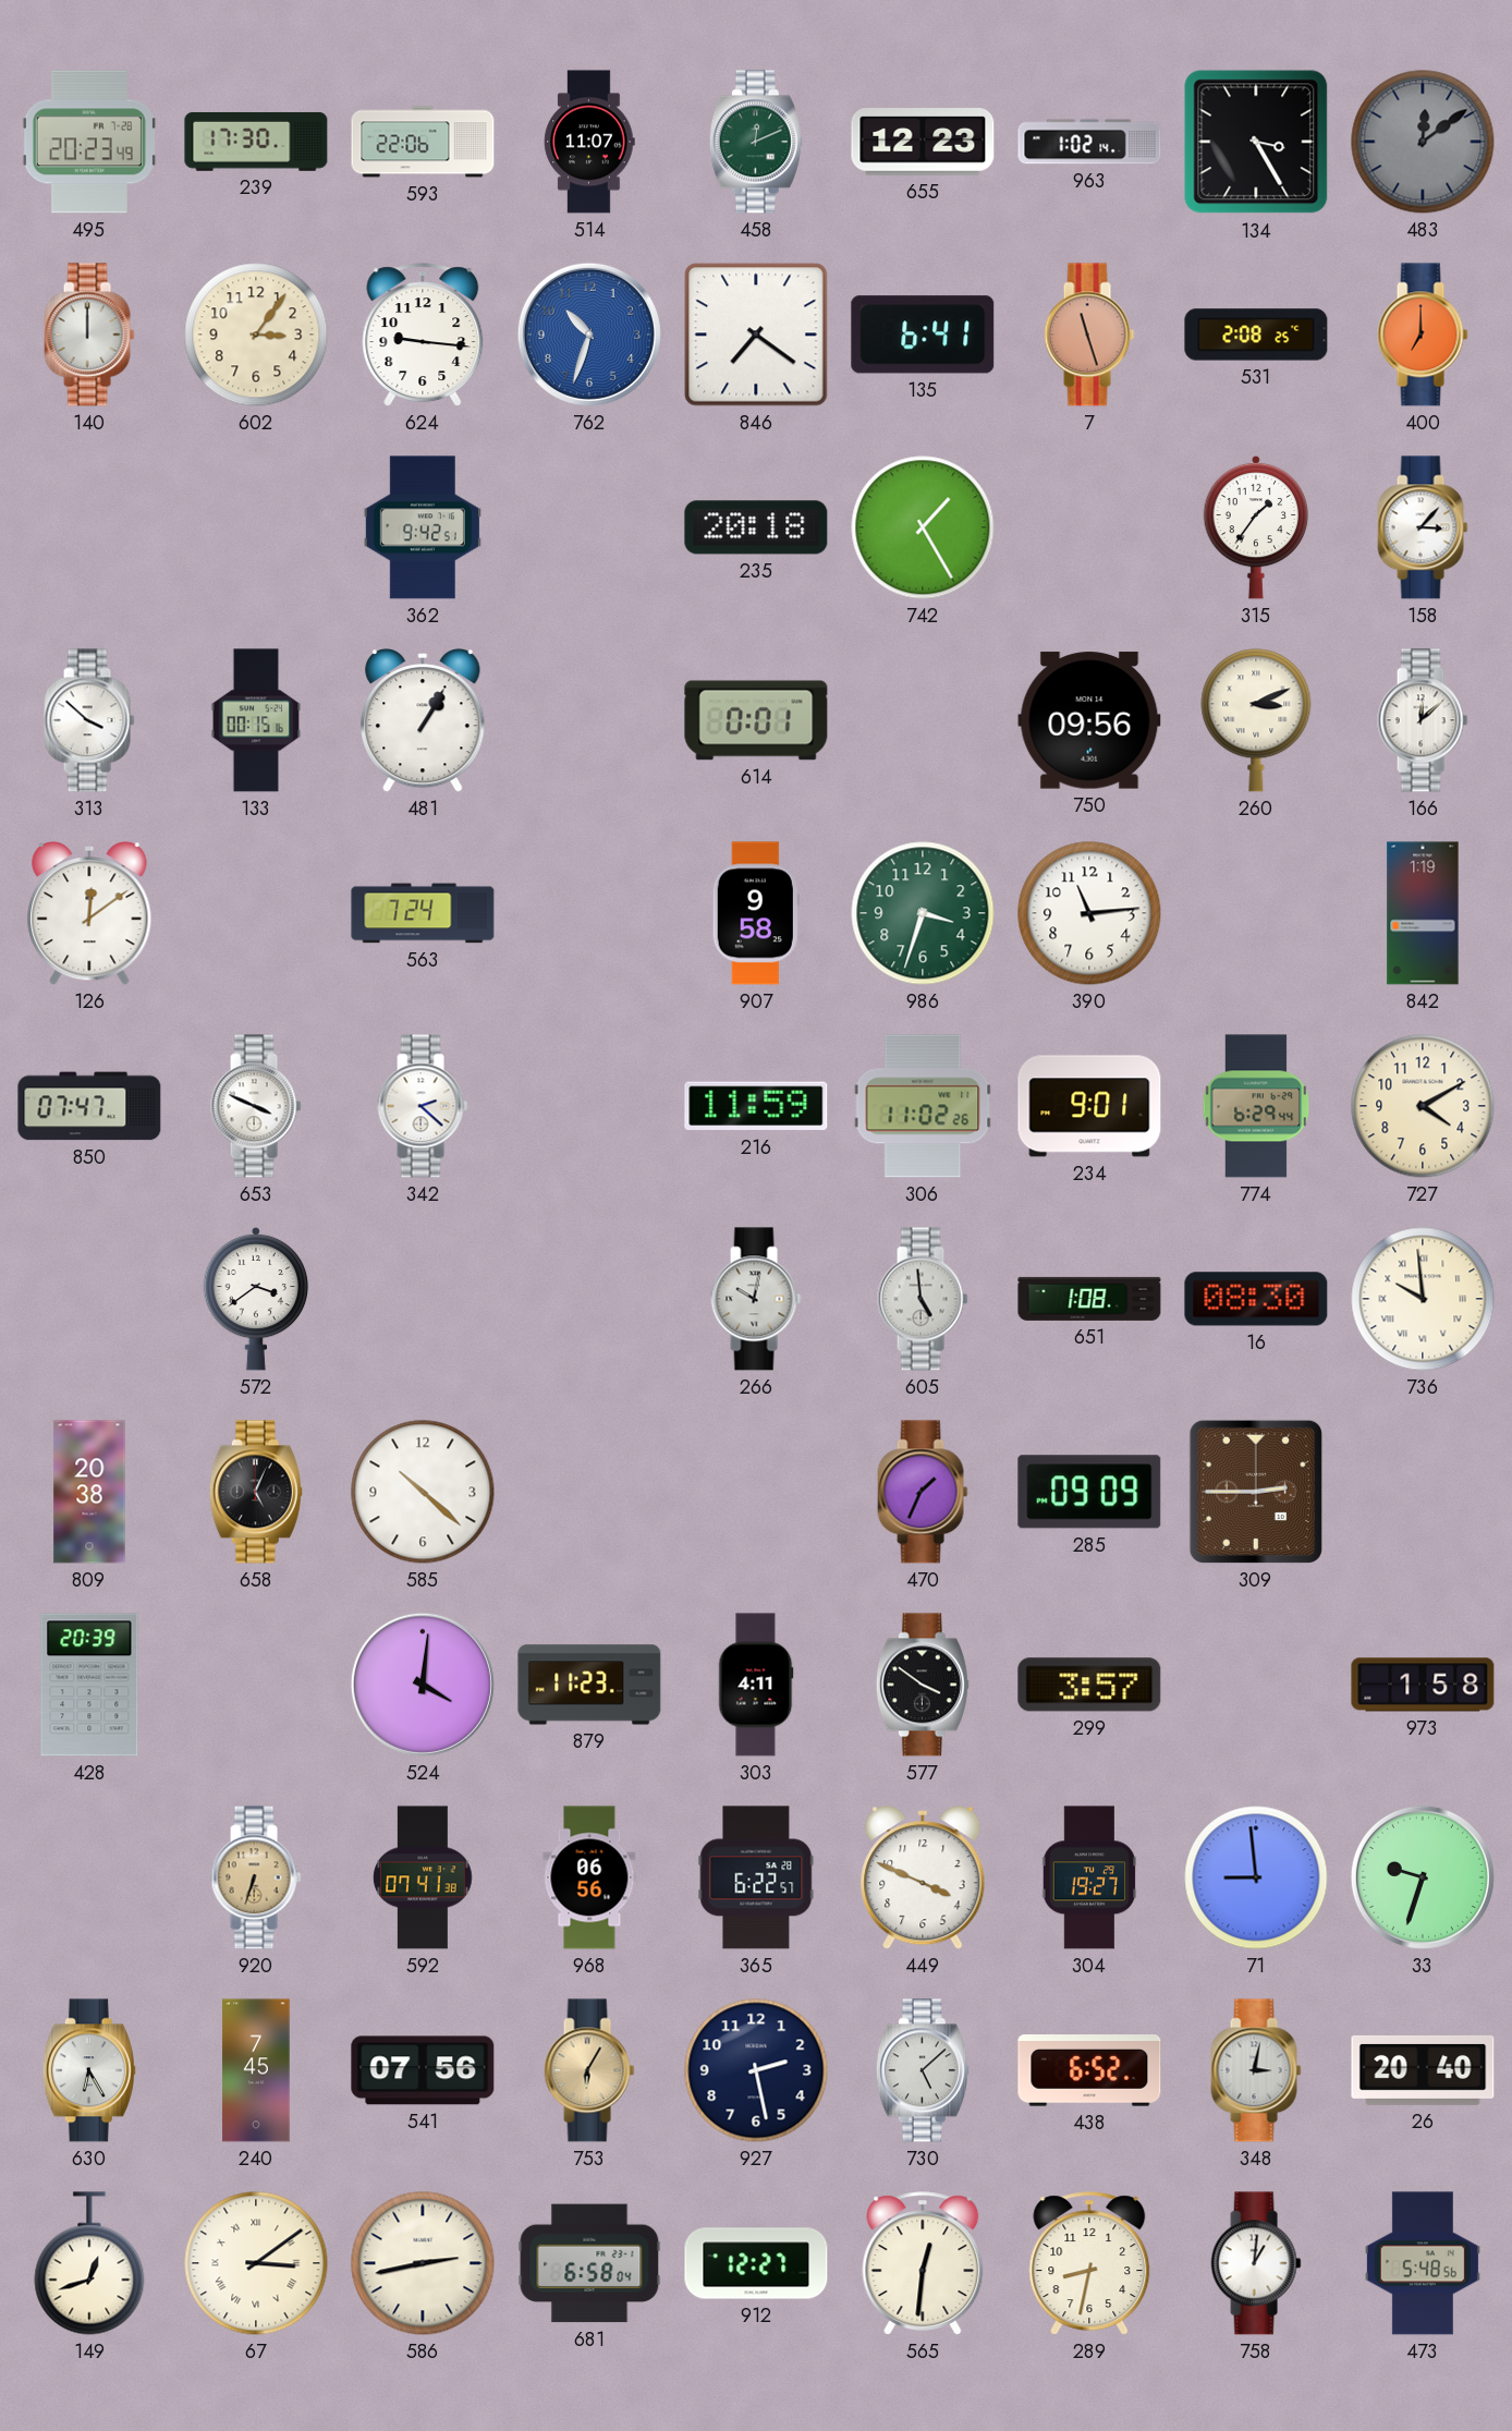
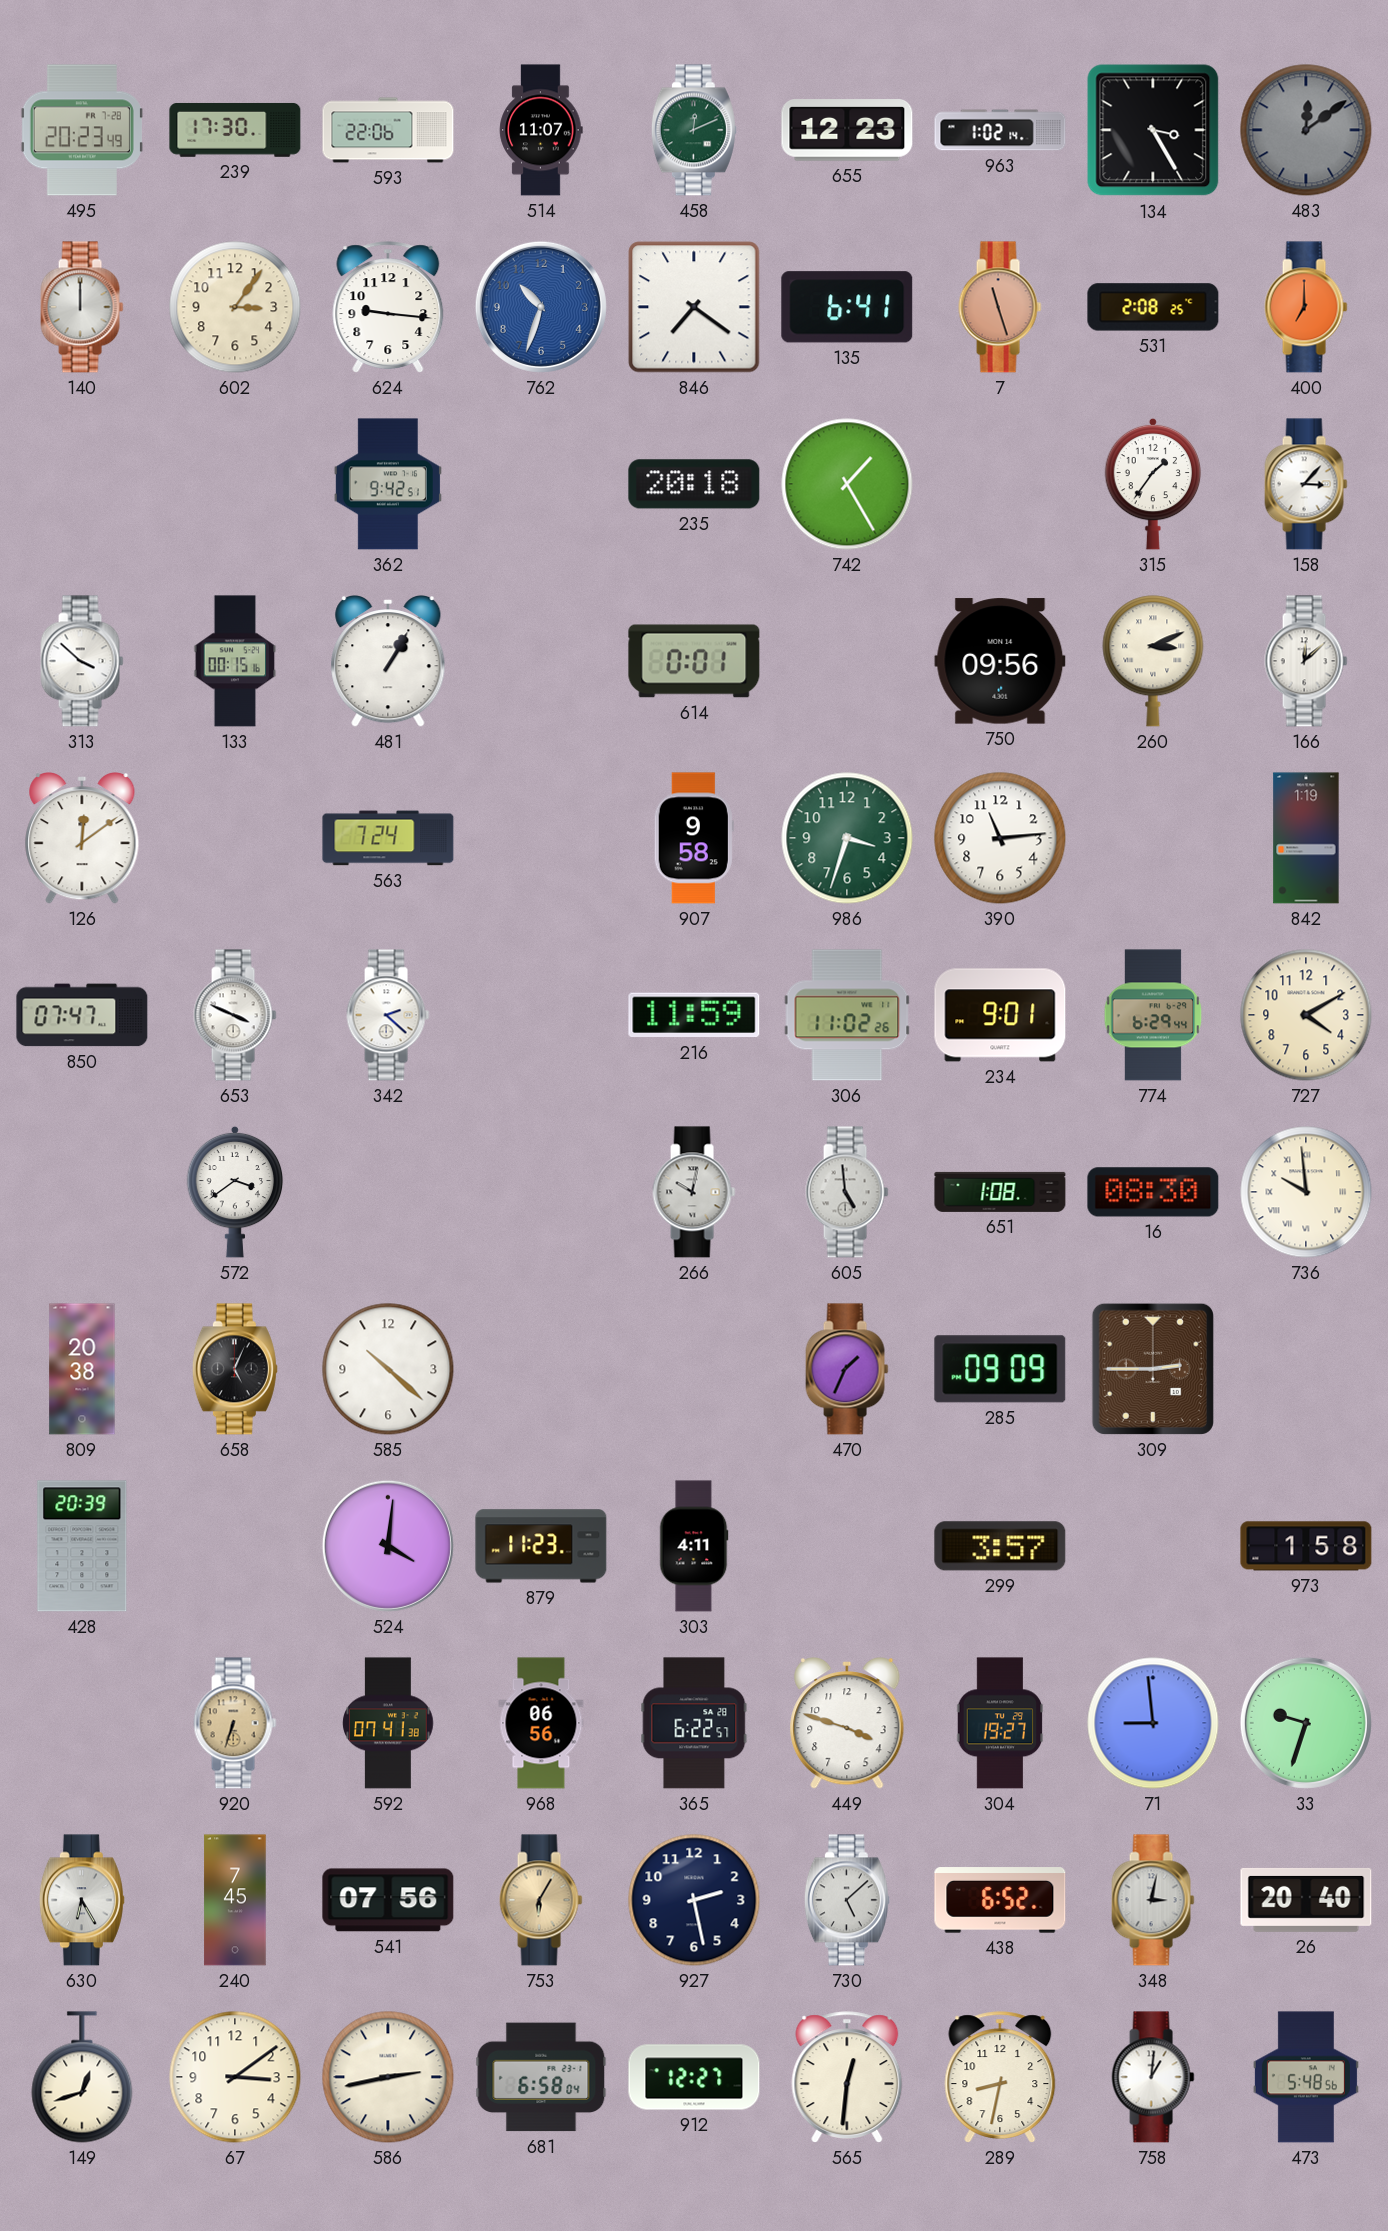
577: 3:51 -> none (923, 1685)
449: 3:49 -> 3:48 (847, 1723)
67 numerals: Roman -> Arabic (235, 2077)
